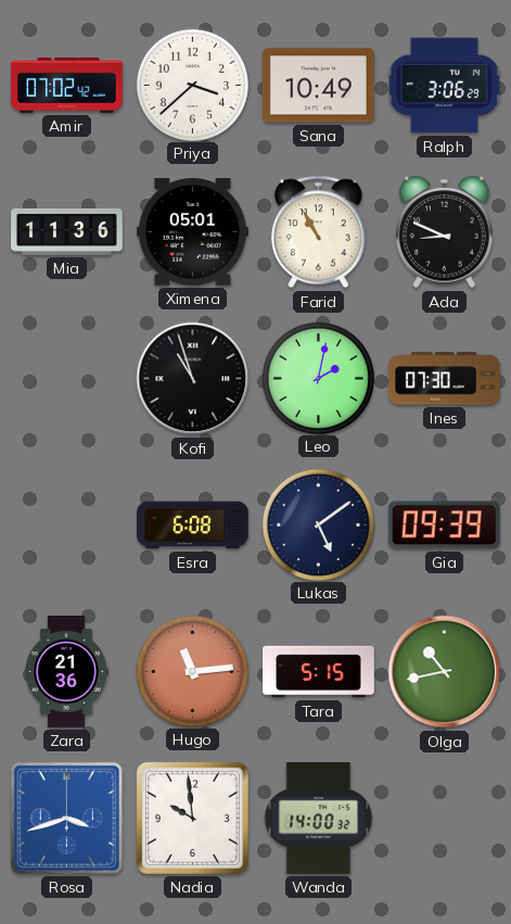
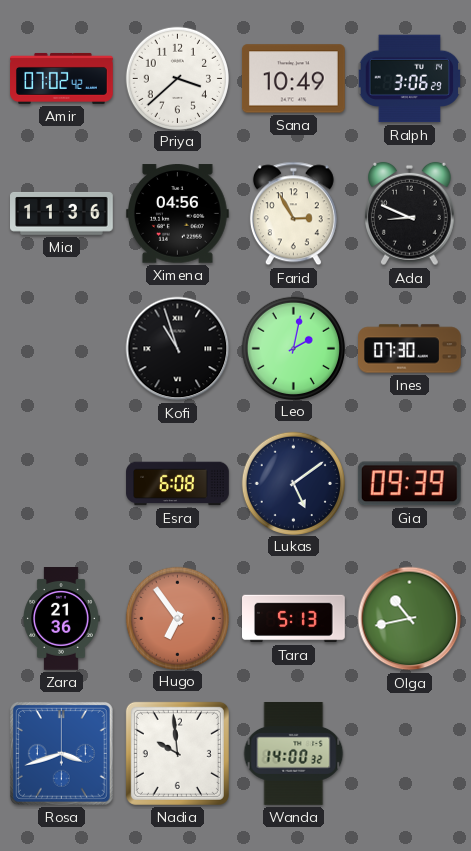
Ximena: 05:01 -> 04:56 (177, 214)
Farid: 10:55 -> 2:55 (293, 214)
Hugo: 11:14 -> 6:54 (177, 618)
Tara: 5:15 -> 5:13 (294, 619)
